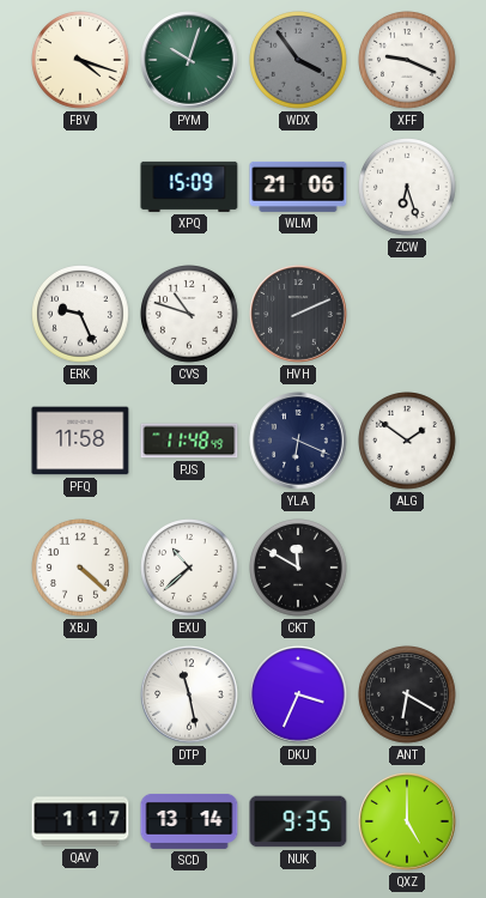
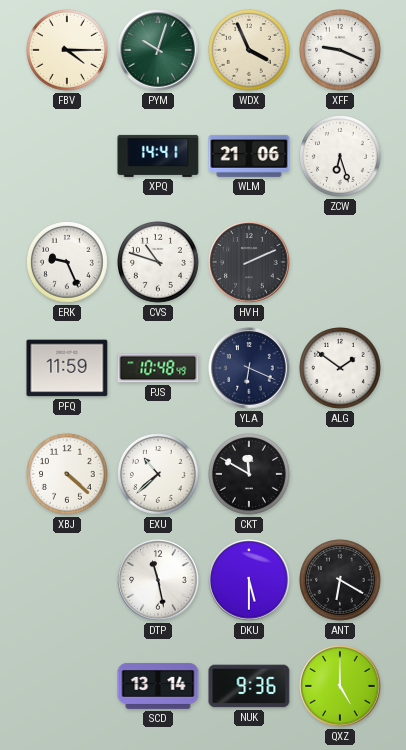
FBV: 4:18 -> 4:15 (68, 51)
WDX: 3:54 -> 3:56 (250, 51)
WDX dial: grey -> cream (250, 51)
XPQ: 15:09 -> 14:41 (158, 156)
PFQ: 11:58 -> 11:59 (67, 368)
PJS: 11:48 -> 10:48 (158, 368)
DKU: 3:34 -> 5:30 (249, 580)
QAV: 1:17 -> none (80, 821)
NUK: 9:35 -> 9:36 (249, 686)
